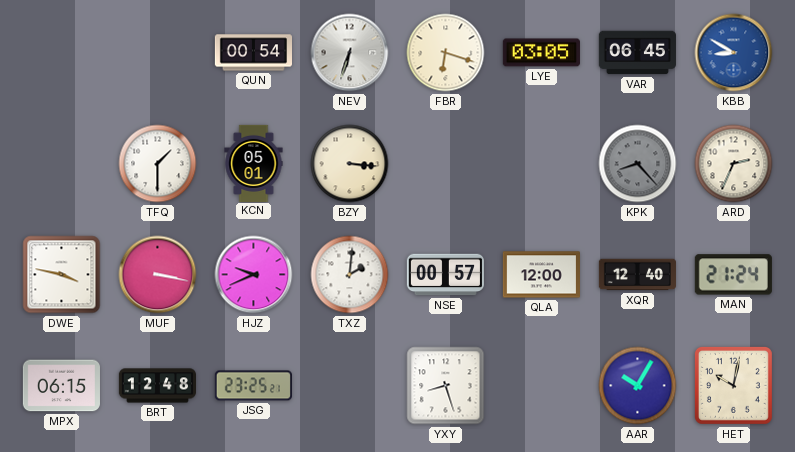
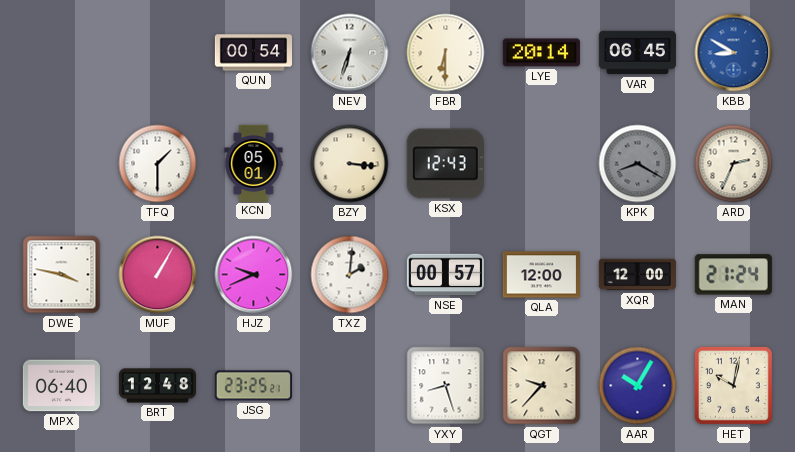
FBR: 6:18 -> 6:30 (446, 53)
LYE: 03:05 -> 20:14 (541, 53)
KSX: none -> 12:43 (445, 164)
KPK: 8:23 -> 8:20 (638, 164)
MUF: 3:17 -> 1:05 (158, 275)
XQR: 12:40 -> 12:00 (637, 275)
MPX: 06:15 -> 06:40 (61, 386)
QGT: none -> 9:37 (542, 386)
